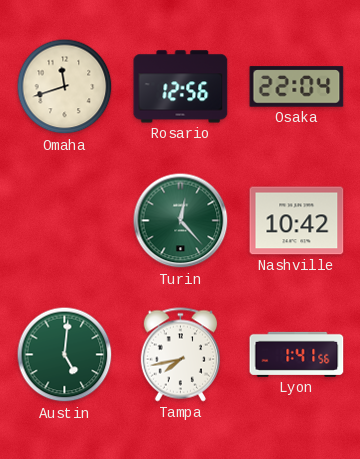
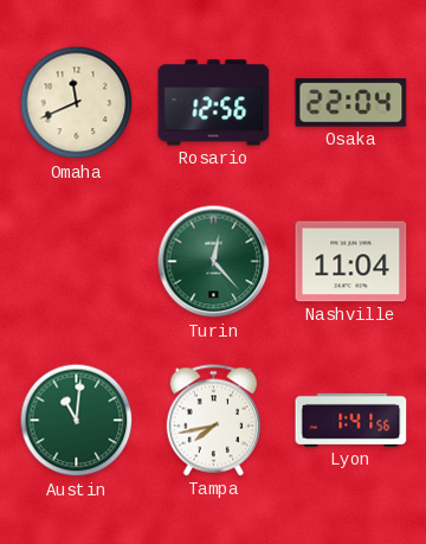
Omaha: 11:42 -> 11:41 (77, 103)
Nashville: 10:42 -> 11:04 (351, 262)
Austin: 5:01 -> 11:01 (77, 421)
